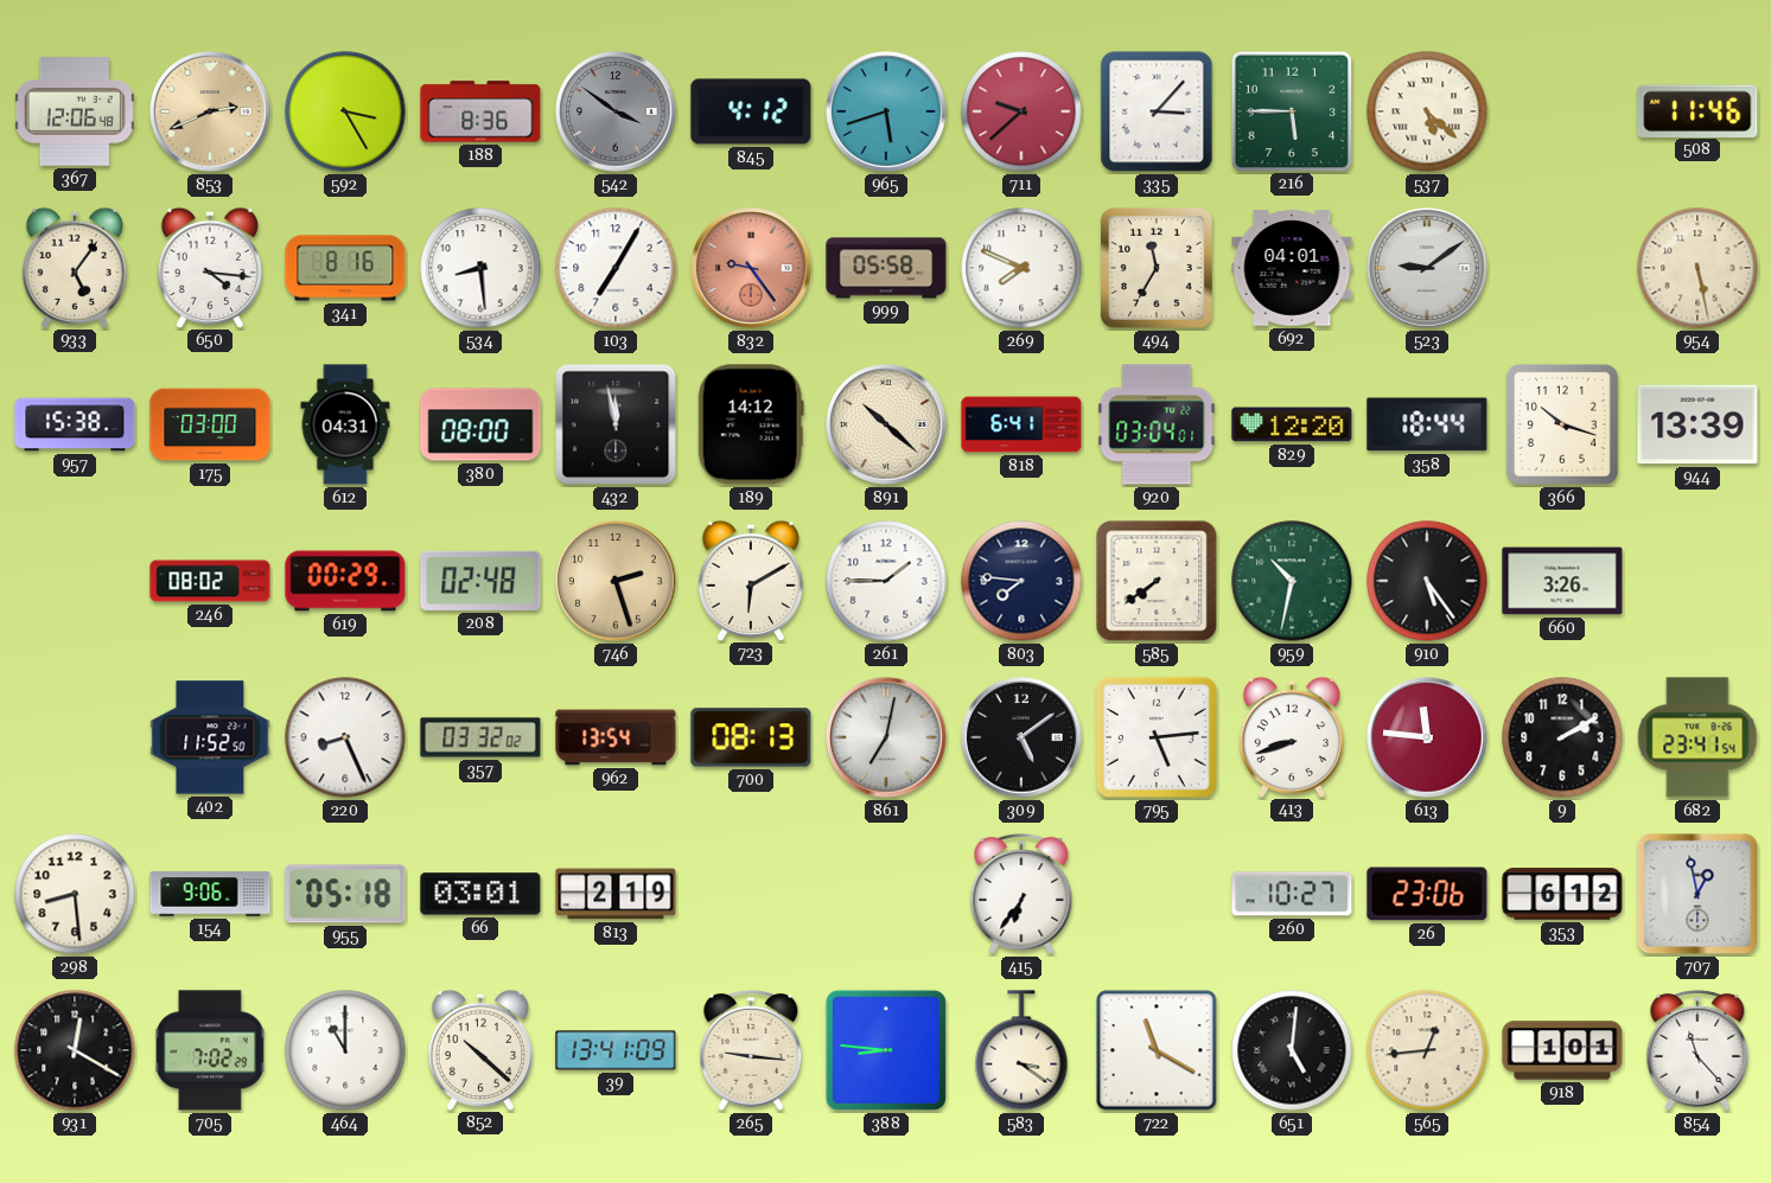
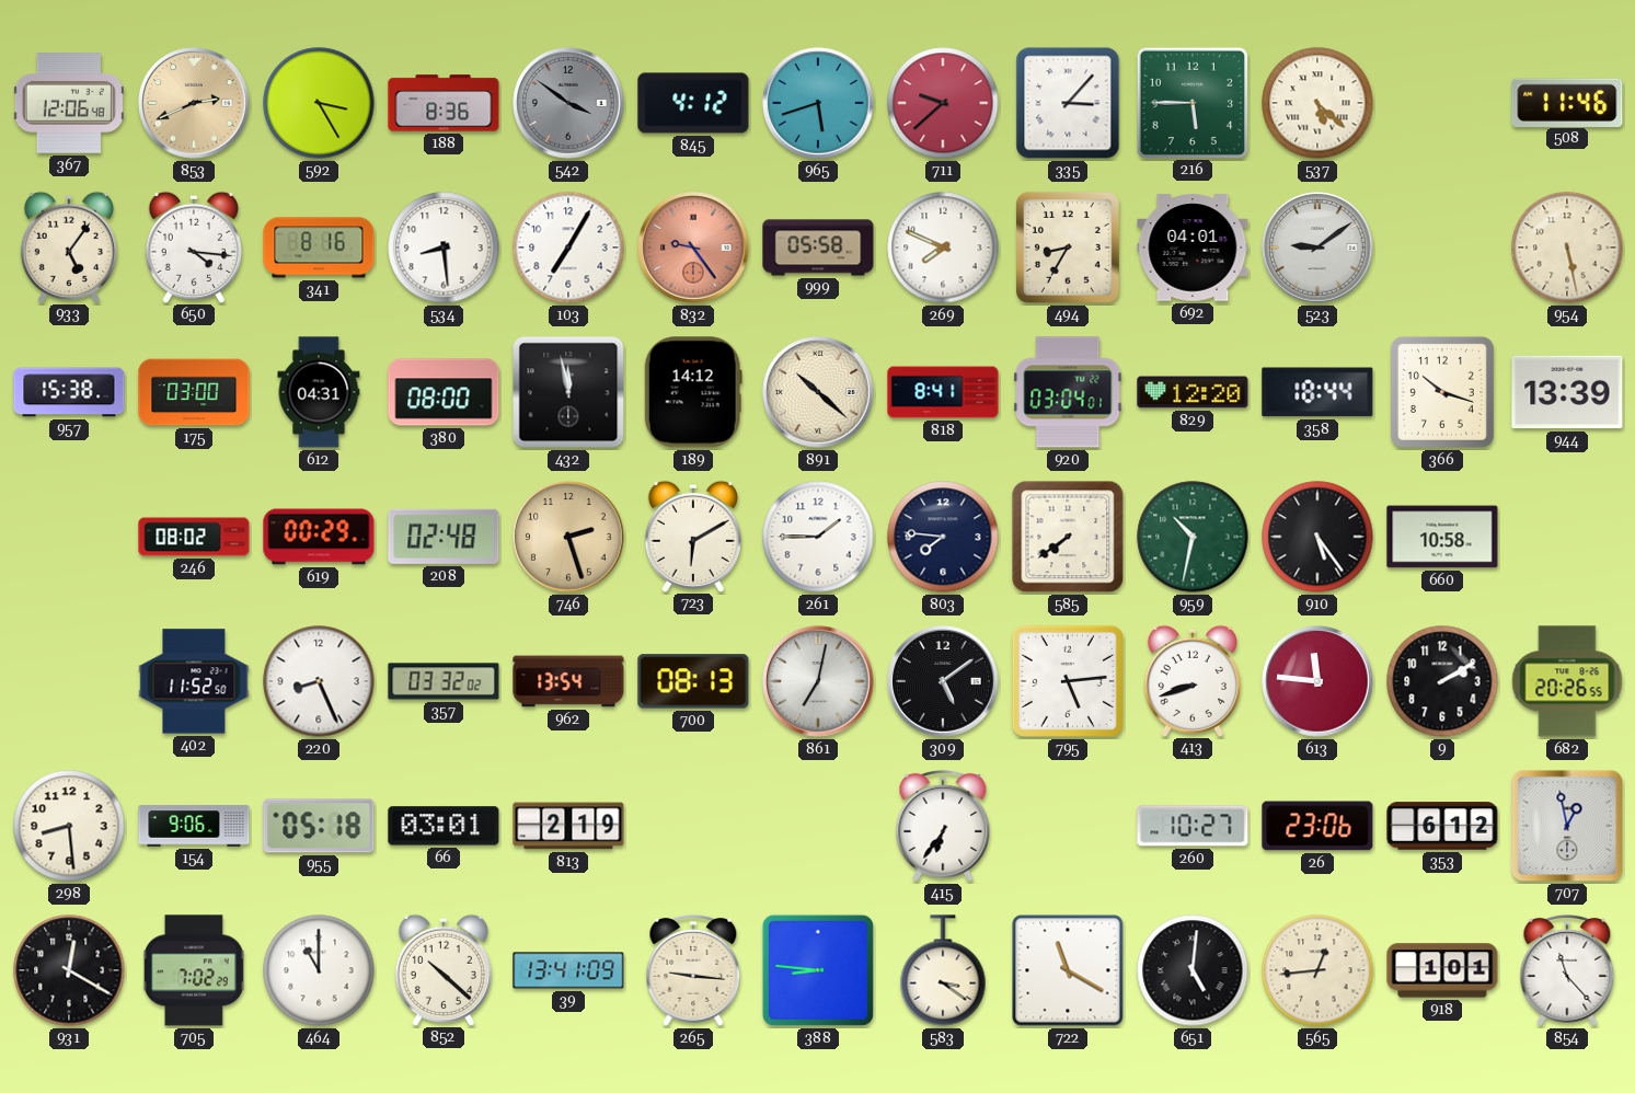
494: 11:35 -> 8:35 (1068, 248)
818: 6:41 -> 8:41 (943, 392)
660: 3:26 -> 10:58 (1442, 537)
682: 23:41 -> 20:26 (1567, 681)
